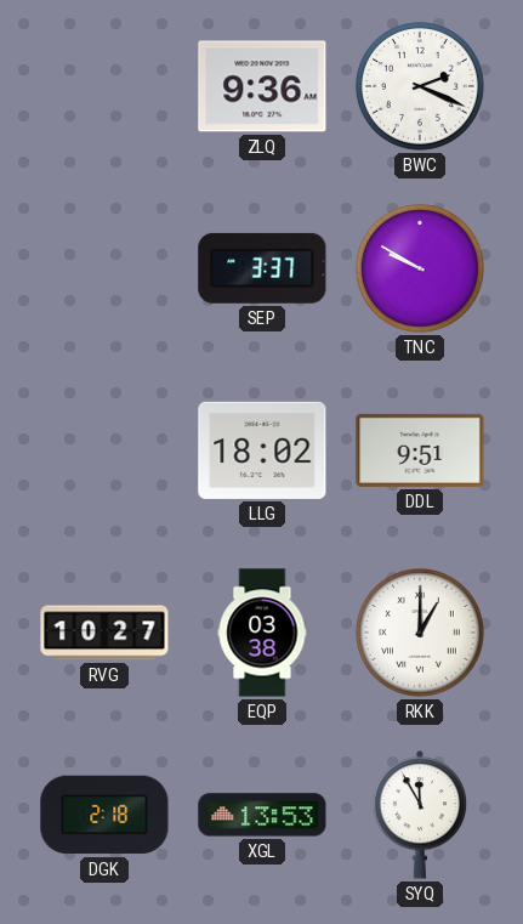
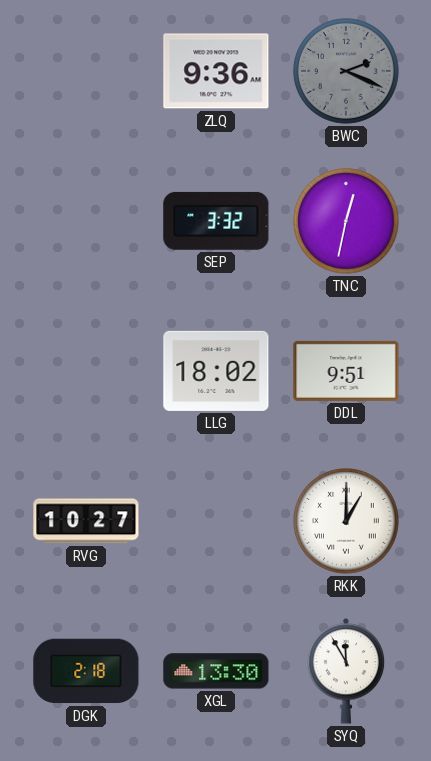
BWC dial: white -> grey (347, 72)
SEP: 3:37 -> 3:32 (216, 221)
TNC: 9:50 -> 12:32 (347, 222)
EQP: 03:38 -> none (262, 633)
XGL: 13:53 -> 13:30 (216, 671)
